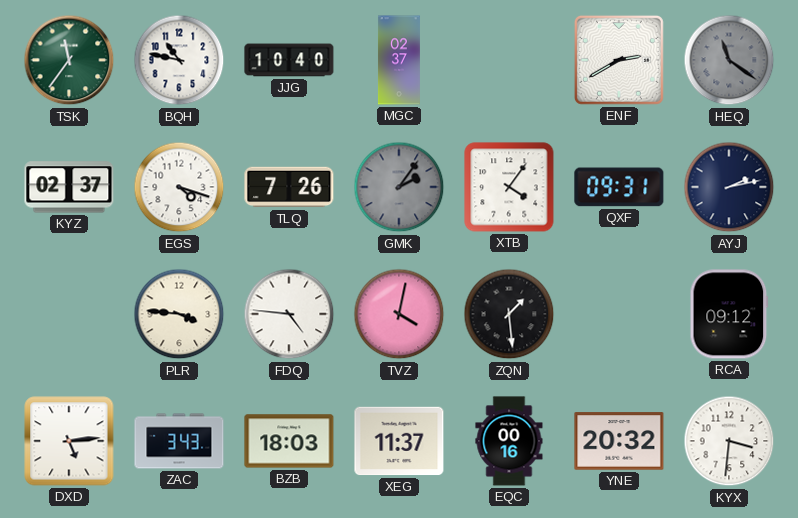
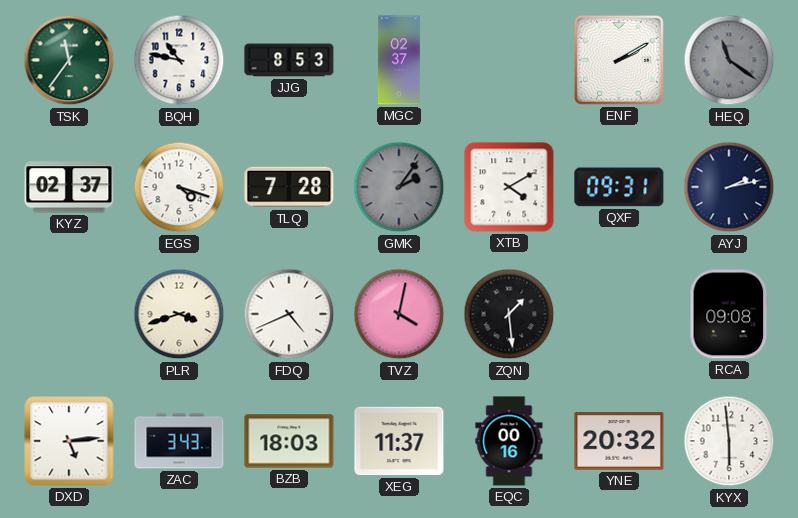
JJG: 10:40 -> 8:53 (289, 60)
ENF: 2:40 -> 2:10 (619, 60)
TLQ: 7:26 -> 7:28 (289, 187)
XTB: 4:06 -> 4:10 (509, 187)
PLR: 3:46 -> 3:42 (179, 314)
FDQ: 4:46 -> 4:41 (289, 314)
RCA: 09:12 -> 09:08 (729, 314)
KYX: 3:31 -> 5:59 (729, 441)
